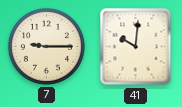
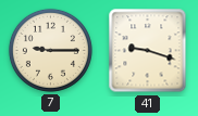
41: 10:01 -> 9:18 (148, 51)
